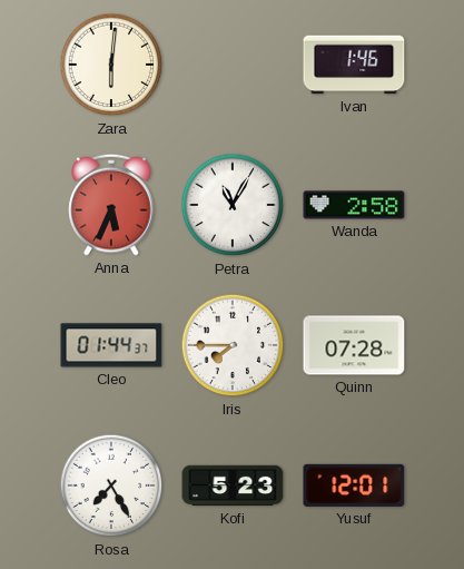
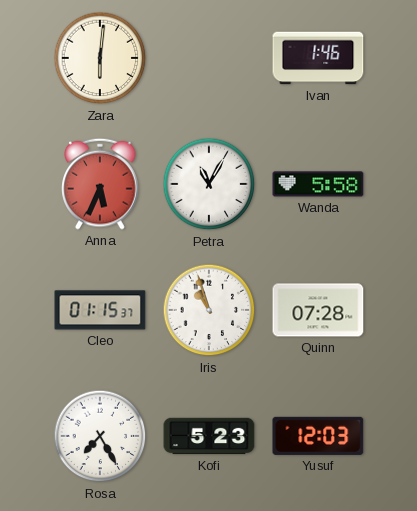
Wanda: 2:58 -> 5:58 (318, 184)
Cleo: 01:44 -> 01:15 (100, 310)
Iris: 7:45 -> 10:57 (209, 310)
Yusuf: 12:01 -> 12:03 (318, 436)
